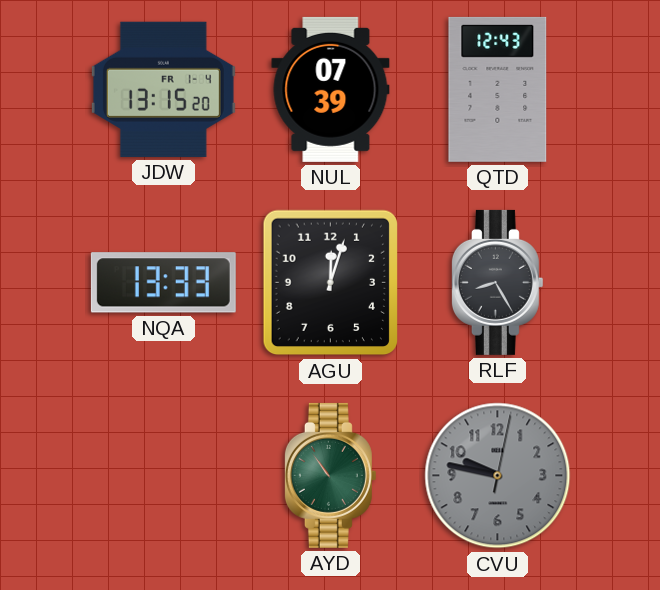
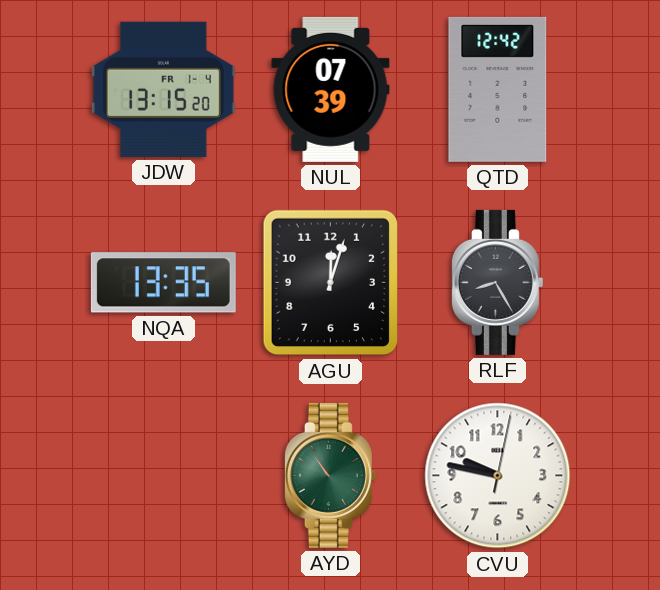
QTD: 12:43 -> 12:42 (498, 89)
NQA: 13:33 -> 13:35 (163, 283)
CVU dial: grey -> white (498, 476)
